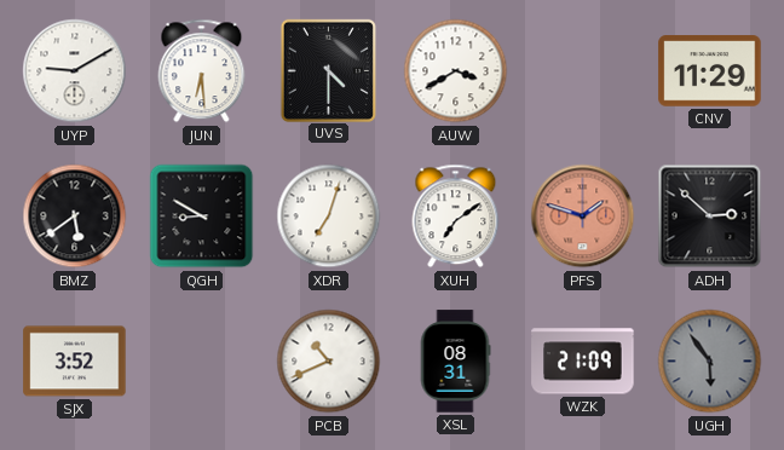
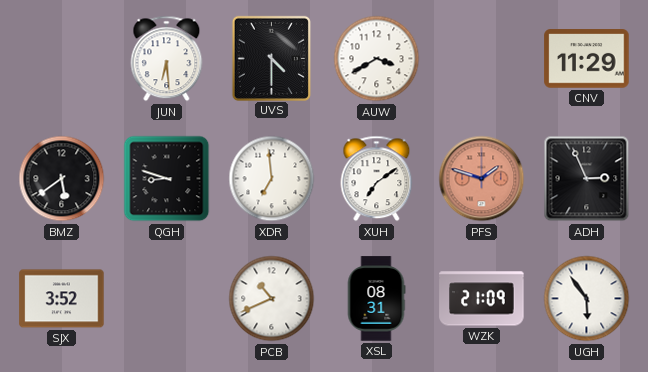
UYP: 9:10 -> none (75, 71)
QGH: 8:50 -> 8:48 (167, 179)
XDR: 7:03 -> 6:59 (272, 179)
ADH: 2:52 -> 2:56 (587, 179)
UGH dial: grey -> white (587, 299)
